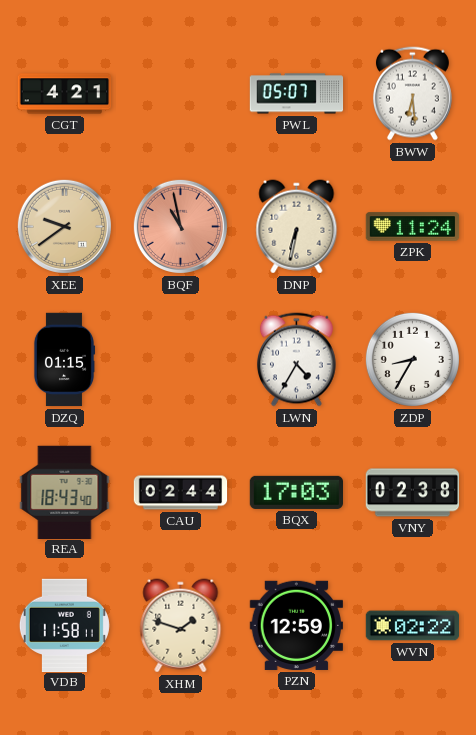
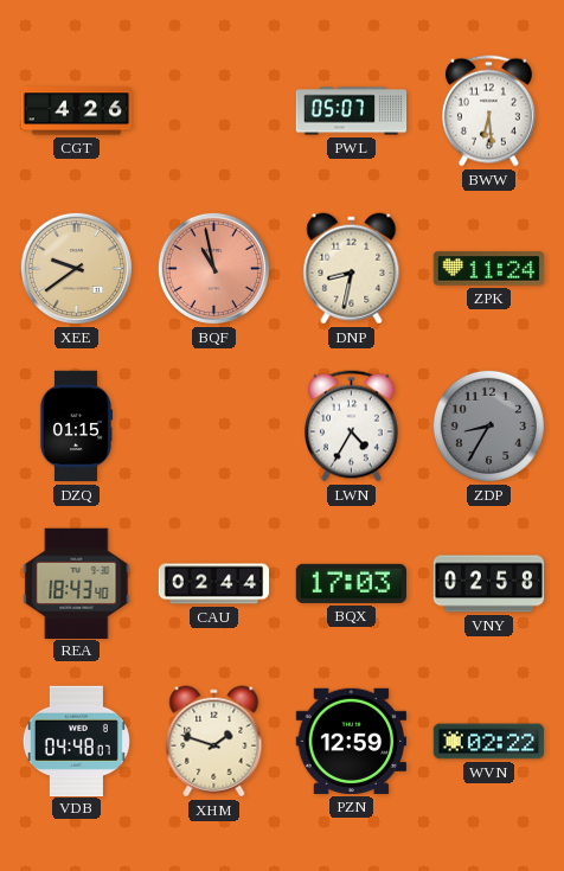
CGT: 4:21 -> 4:26 (77, 111)
DNP: 6:32 -> 8:32 (352, 269)
ZDP dial: white -> grey (488, 425)
VNY: 02:38 -> 02:58 (489, 584)
VDB: 11:58 -> 04:48 (76, 741)
